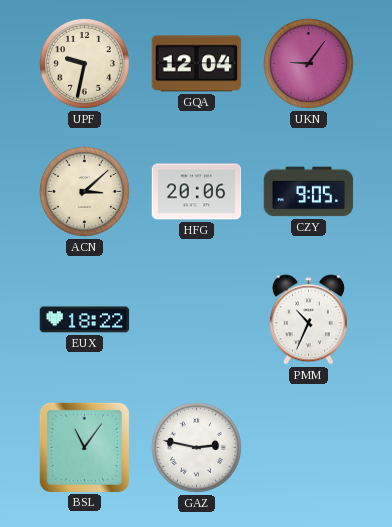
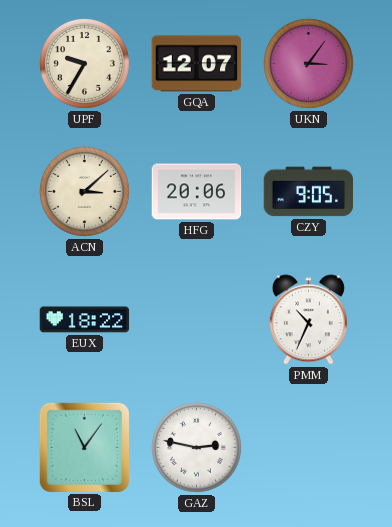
UPF: 9:32 -> 9:35 (84, 63)
GQA: 12:04 -> 12:07 (197, 64)
UKN: 9:06 -> 3:06 (308, 63)
